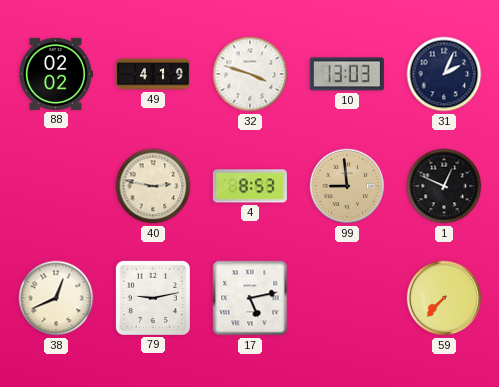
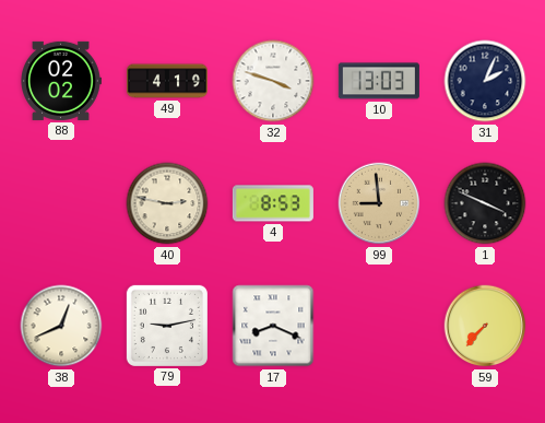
1: 12:49 -> 3:49 (485, 203)
17: 5:13 -> 8:19 (273, 326)
